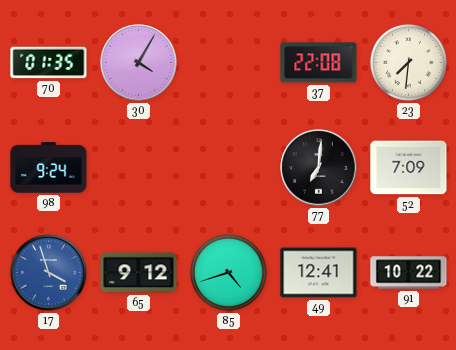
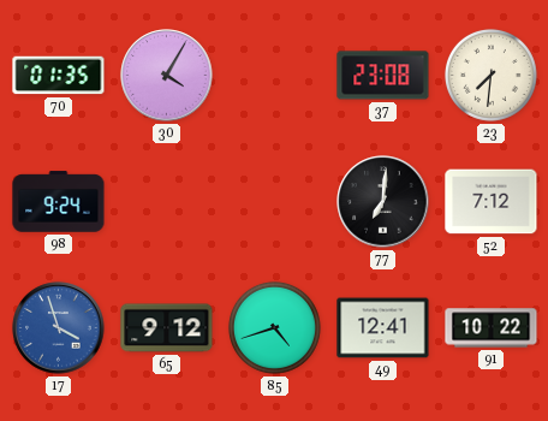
37: 22:08 -> 23:08 (383, 76)
52: 7:09 -> 7:12 (492, 202)
